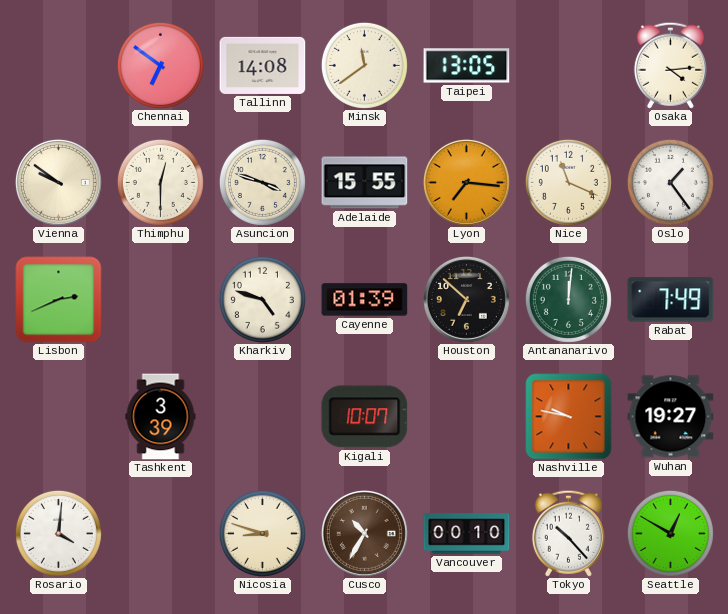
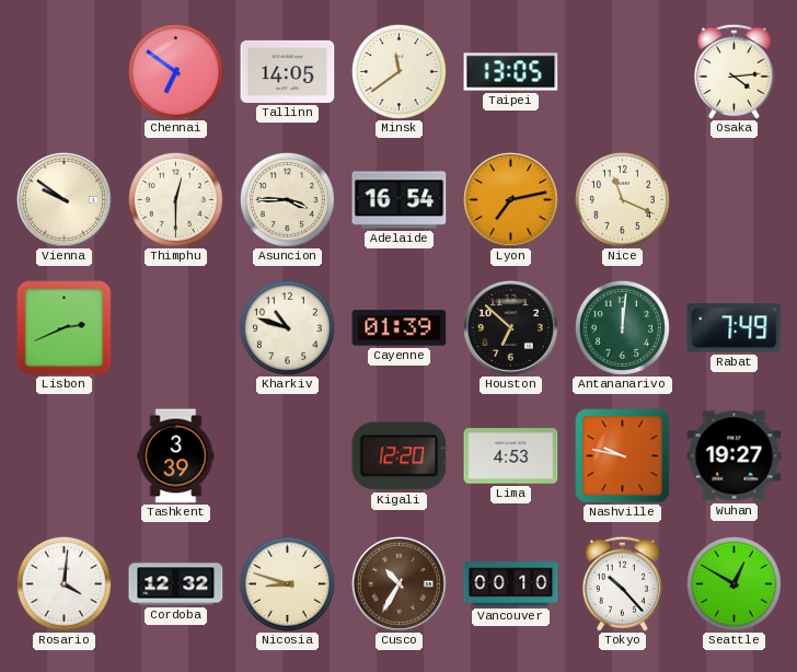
Tallinn: 14:08 -> 14:05 (288, 71)
Asuncion: 3:48 -> 3:45 (287, 199)
Adelaide: 15:55 -> 16:54 (400, 200)
Lyon: 7:16 -> 7:13 (510, 199)
Oslo: 1:24 -> none (670, 182)
Kharkiv: 4:48 -> 10:48 (287, 327)
Kigali: 10:07 -> 12:20 (400, 456)
Lima: none -> 4:53 (511, 456)
Cordoba: none -> 12:32 (176, 584)
